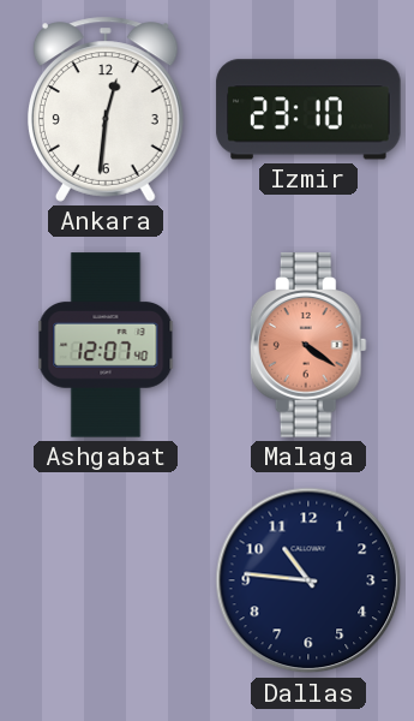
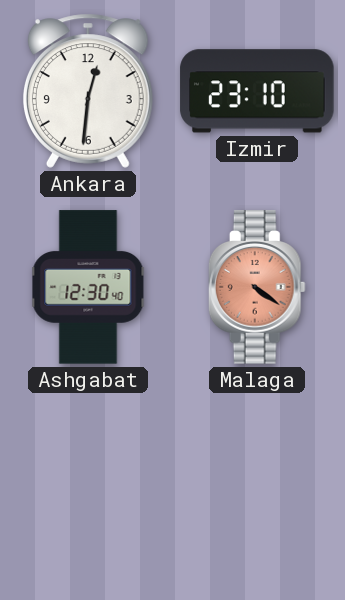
Ashgabat: 12:07 -> 12:30 (88, 287)
Dallas: 10:46 -> none (308, 580)
